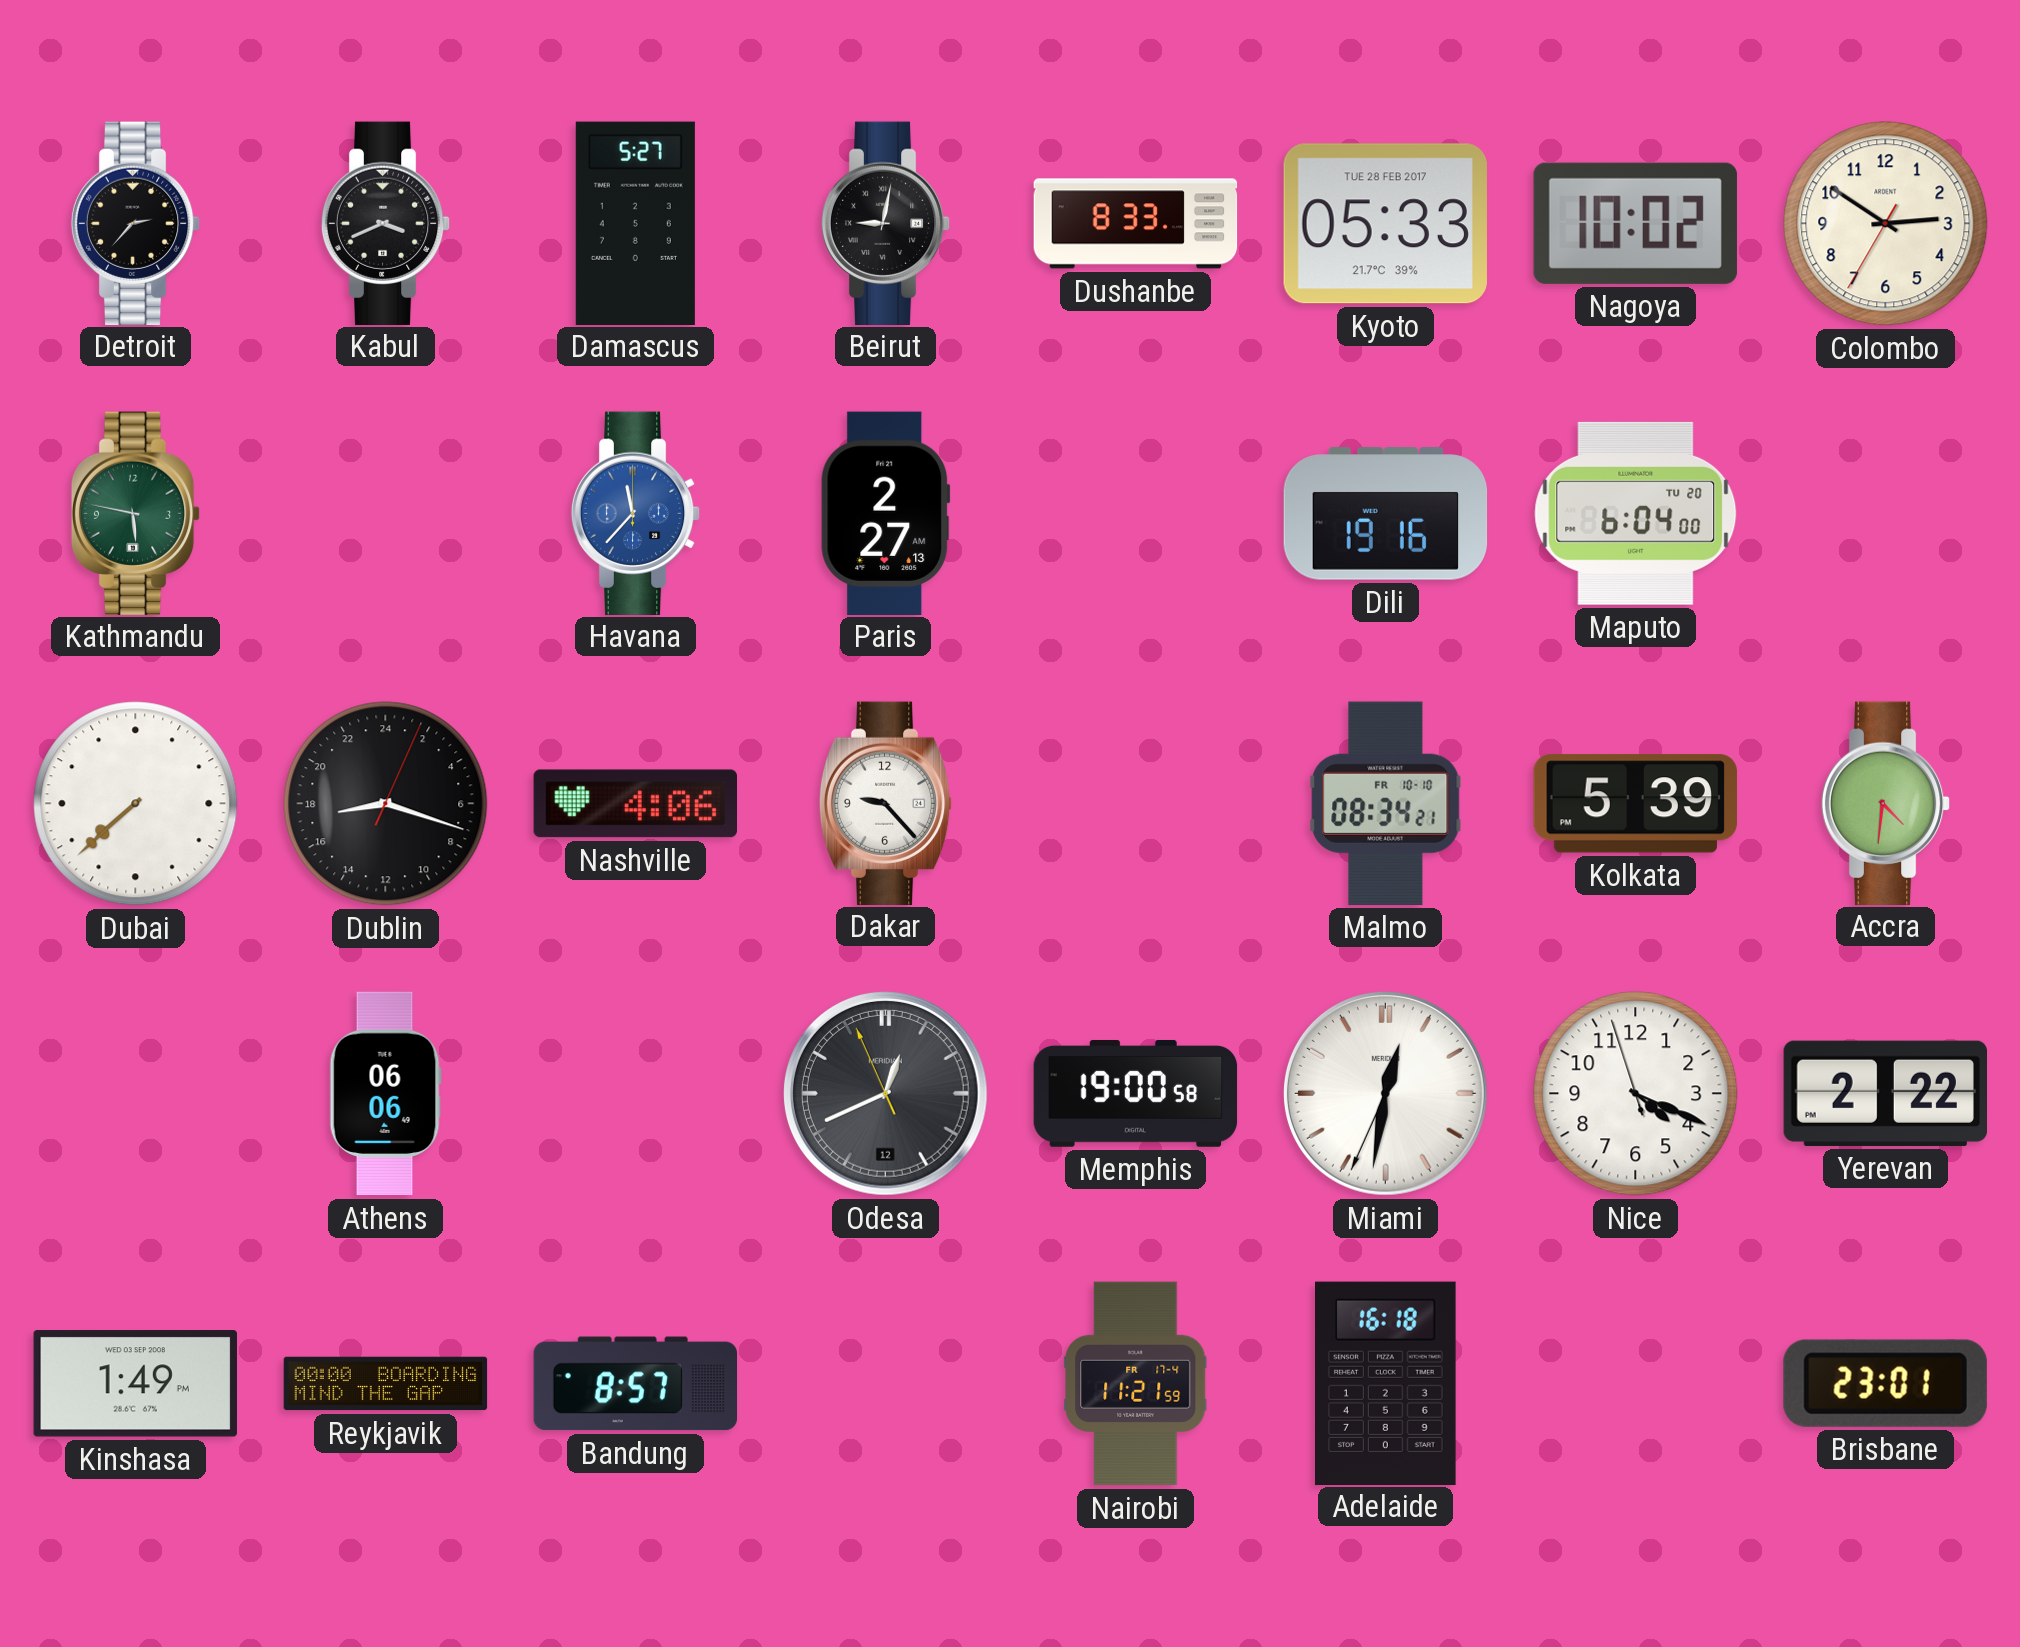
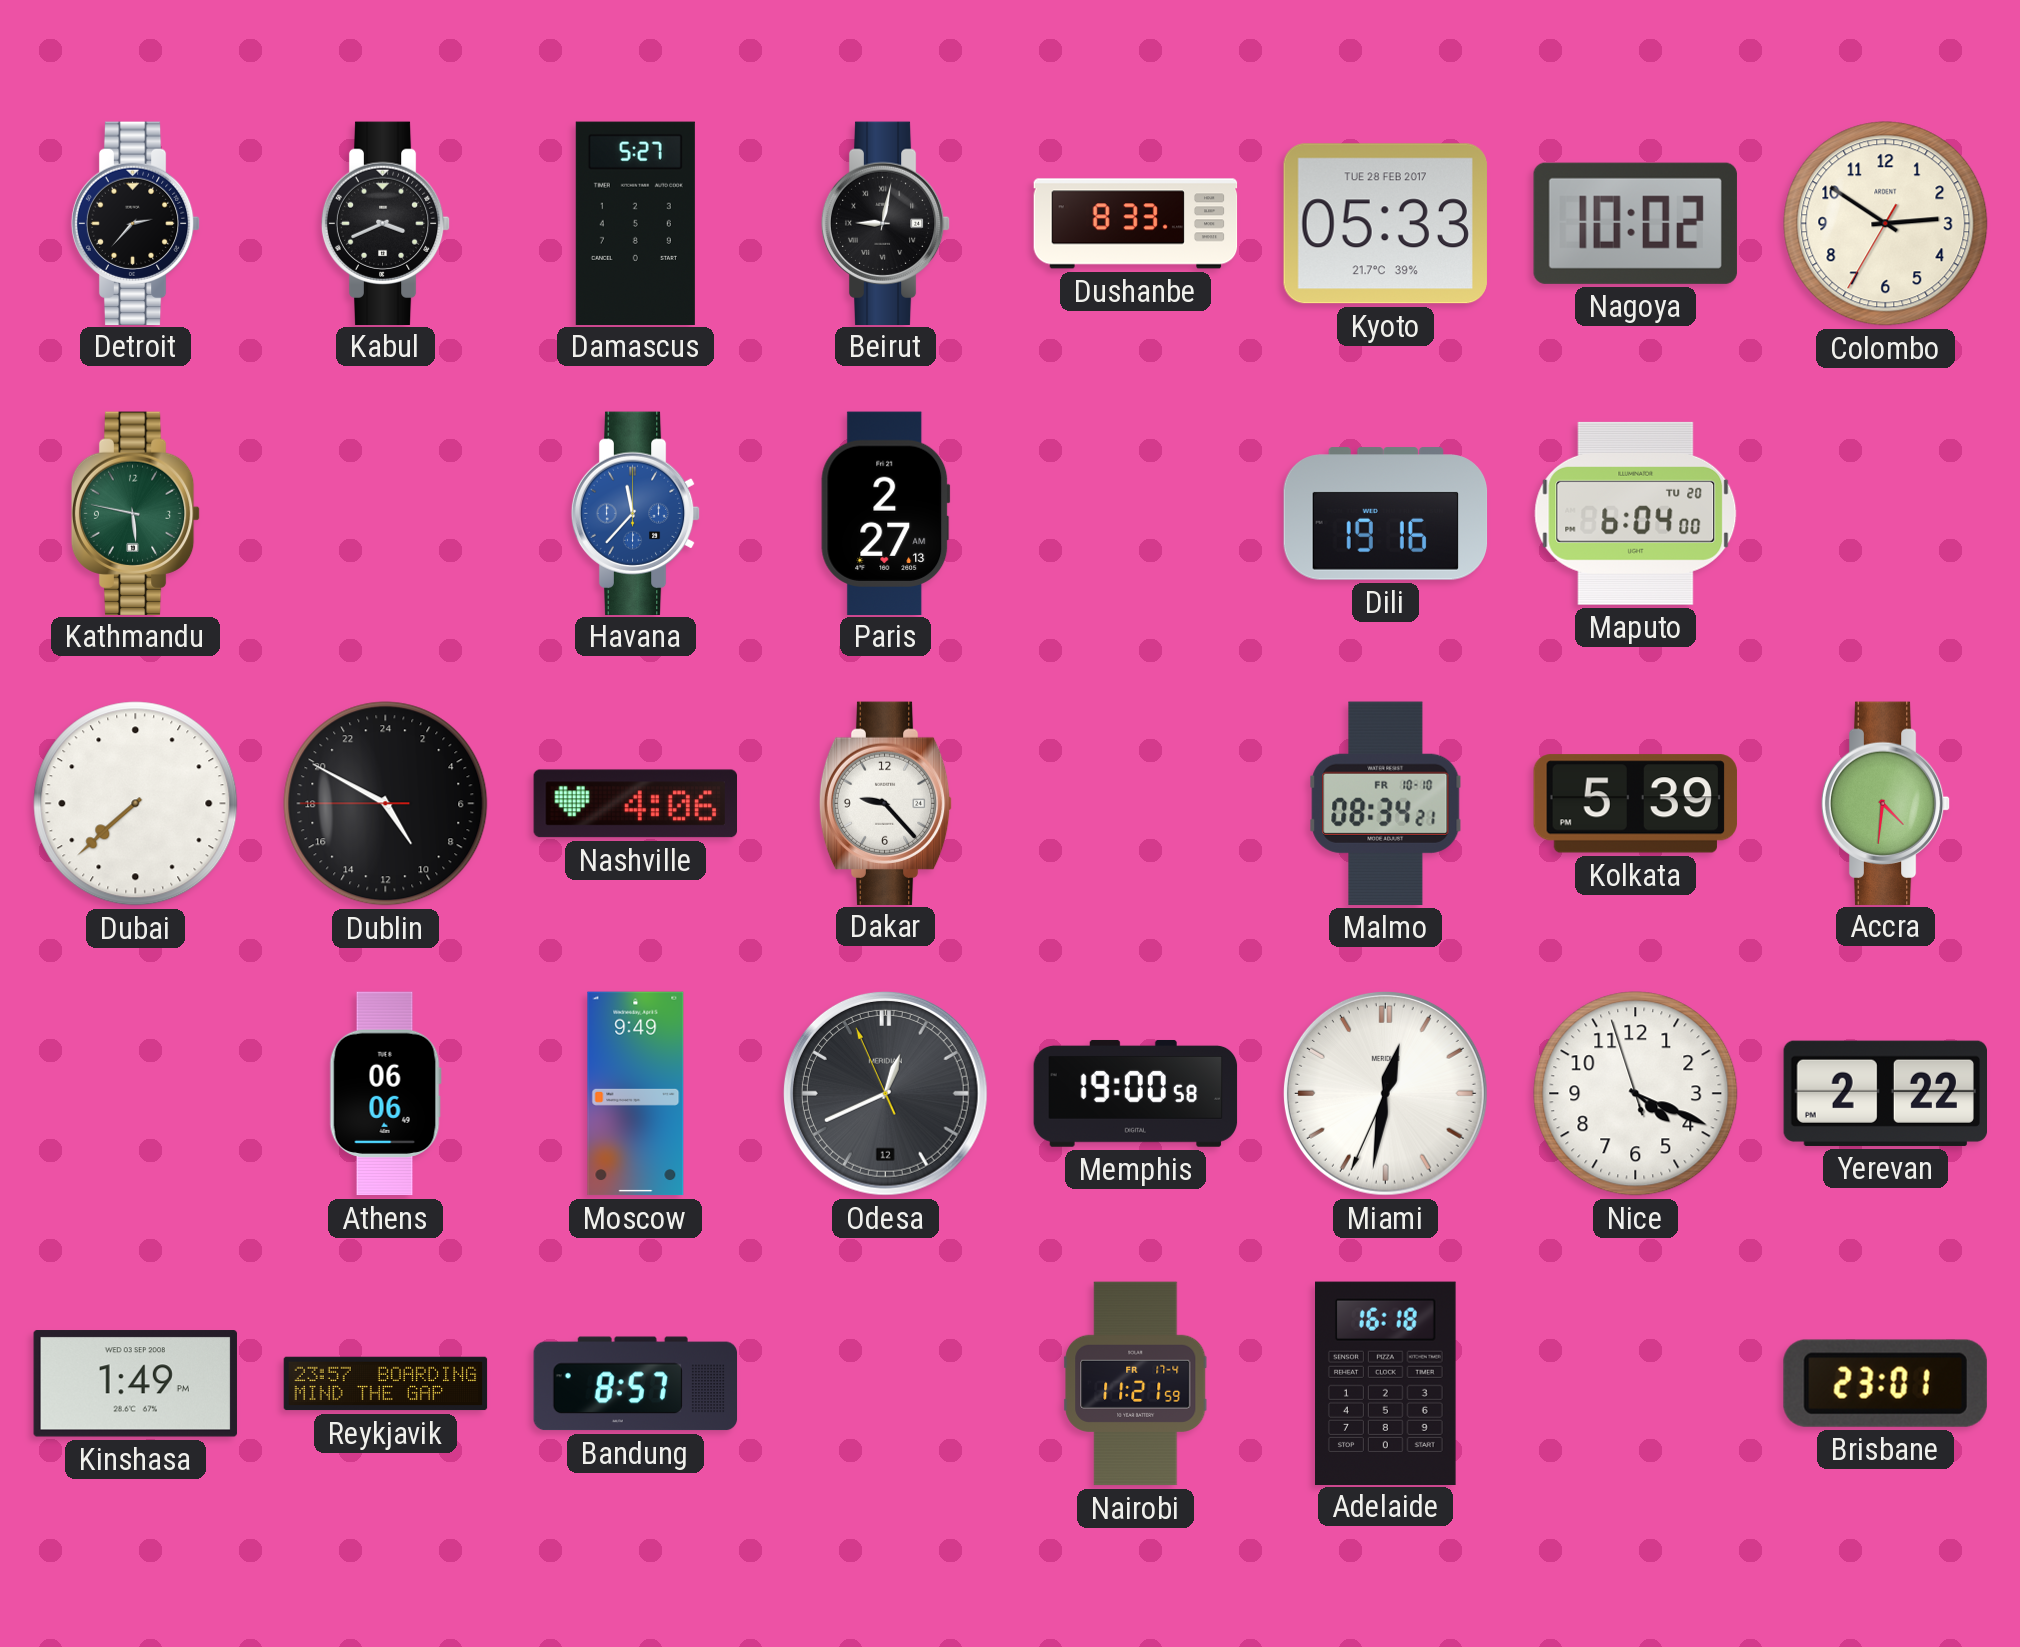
Dublin: 17:18 -> 9:49 (386, 804)
Moscow: none -> 9:49 (636, 1094)
Reykjavik: 00:00 -> 23:57 (386, 1384)
